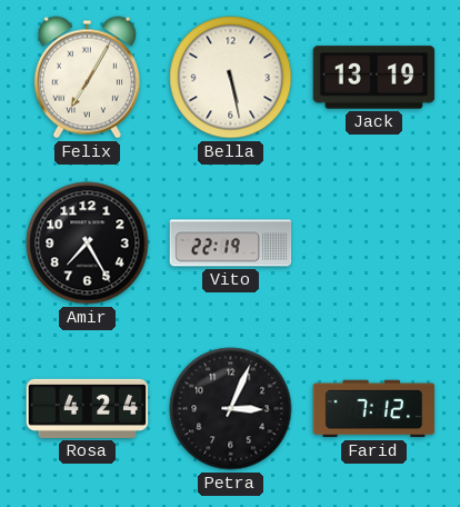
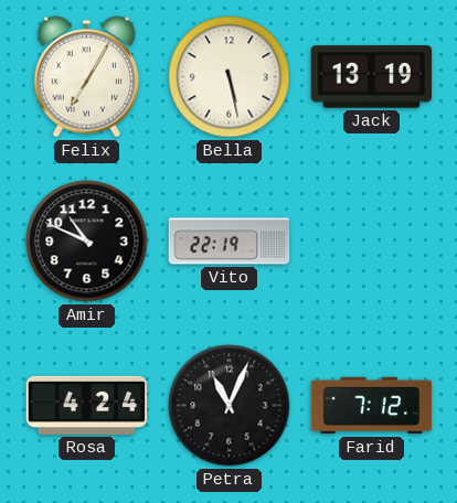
Amir: 7:25 -> 10:49 (87, 242)
Petra: 3:04 -> 11:04 (230, 406)
